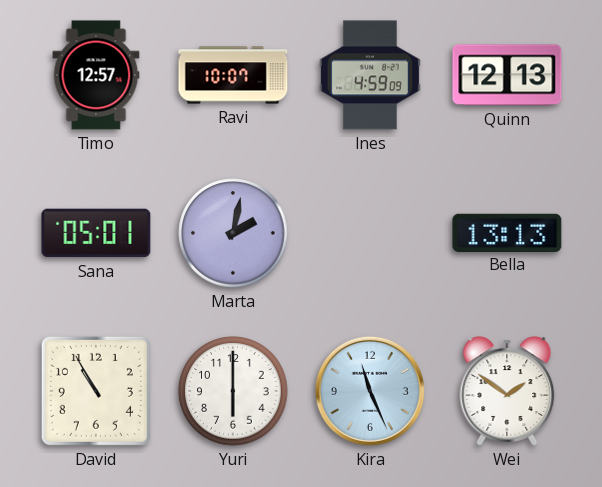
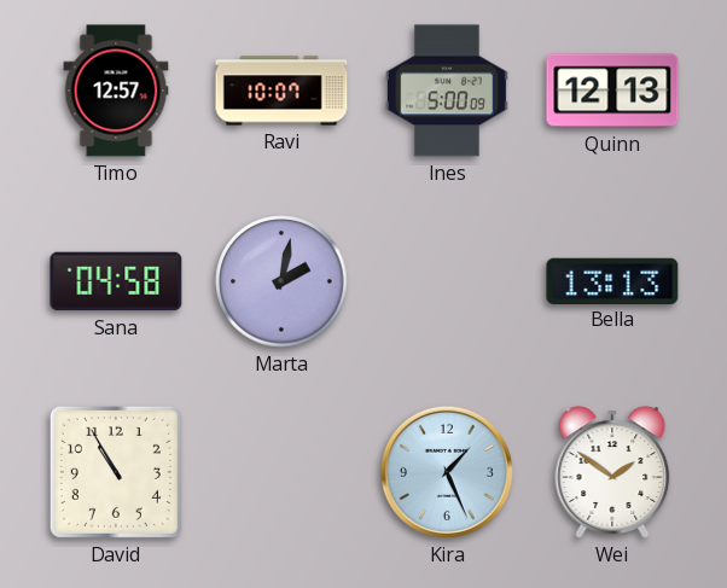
Ines: 4:59 -> 5:00 (447, 91)
Sana: 05:01 -> 04:58 (116, 281)
Yuri: 6:00 -> none (233, 391)
Kira: 11:26 -> 1:26 (447, 472)
